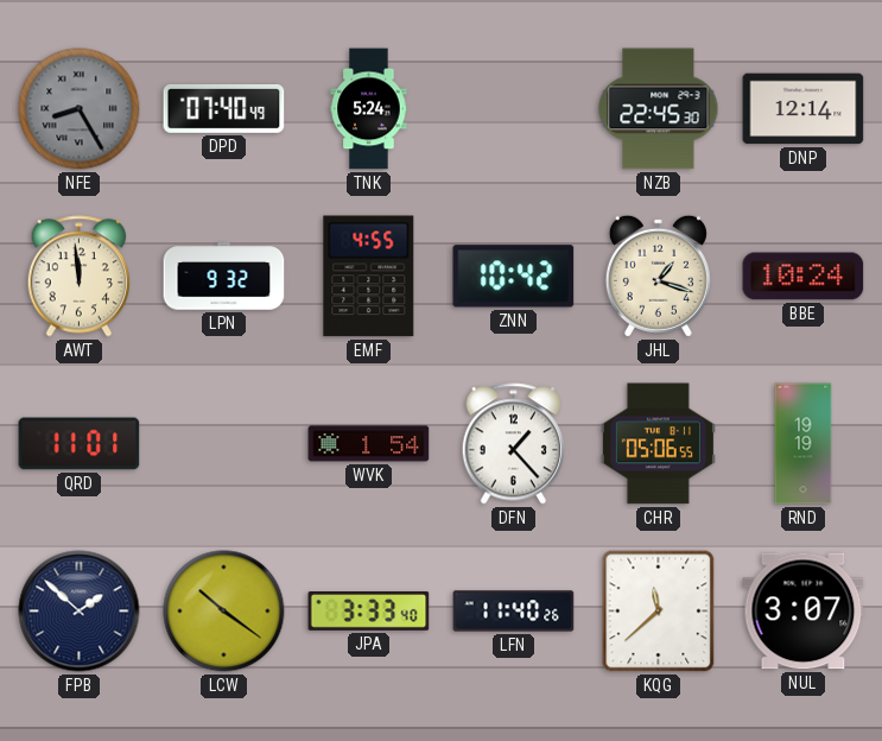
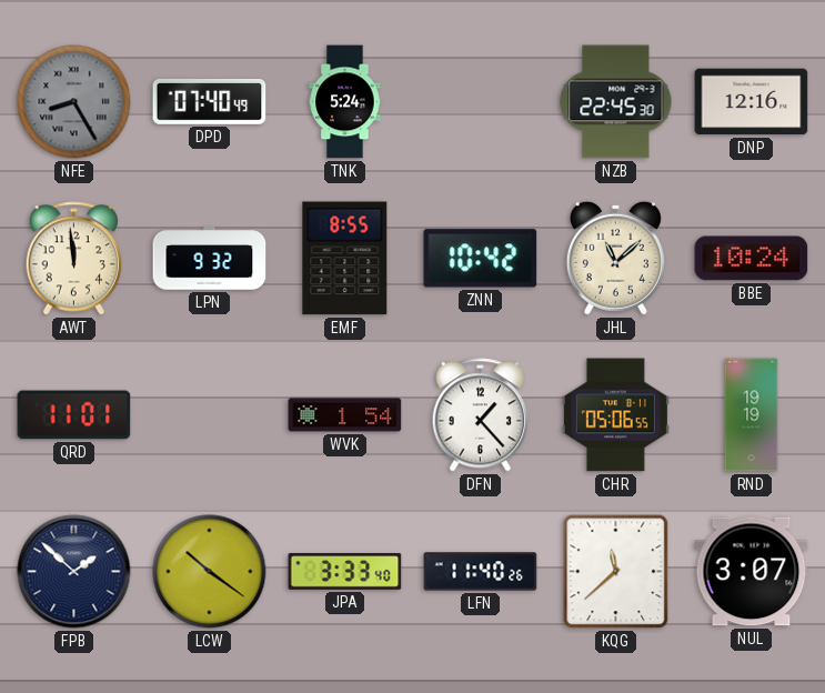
DNP: 12:14 -> 12:16 (752, 102)
EMF: 4:55 -> 8:55 (345, 259)
JHL: 1:18 -> 11:08 (615, 258)
